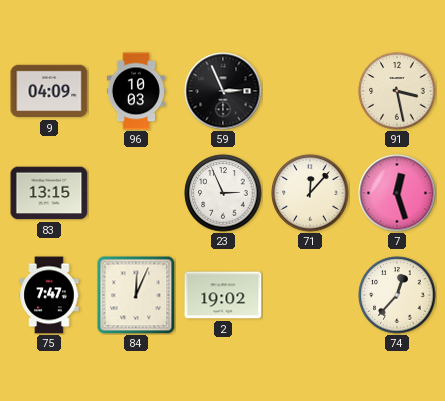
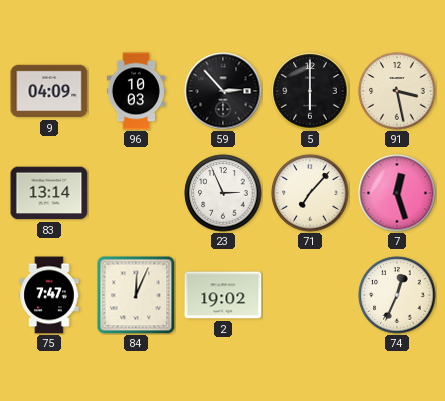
59: 2:56 -> 2:53 (223, 91)
5: none -> 6:00 (310, 91)
83: 13:15 -> 13:14 (49, 193)
71: 12:07 -> 7:07 (310, 193)
74: 12:37 -> 12:34 (397, 295)
